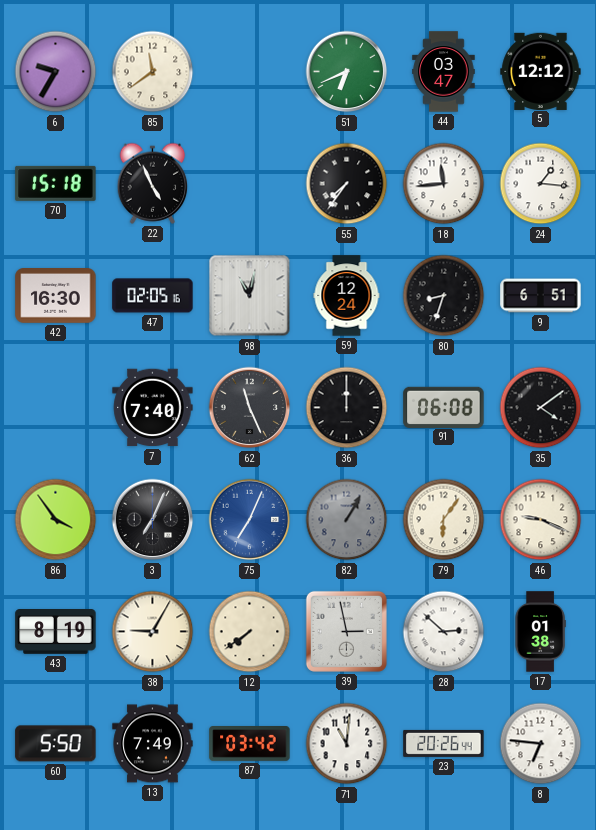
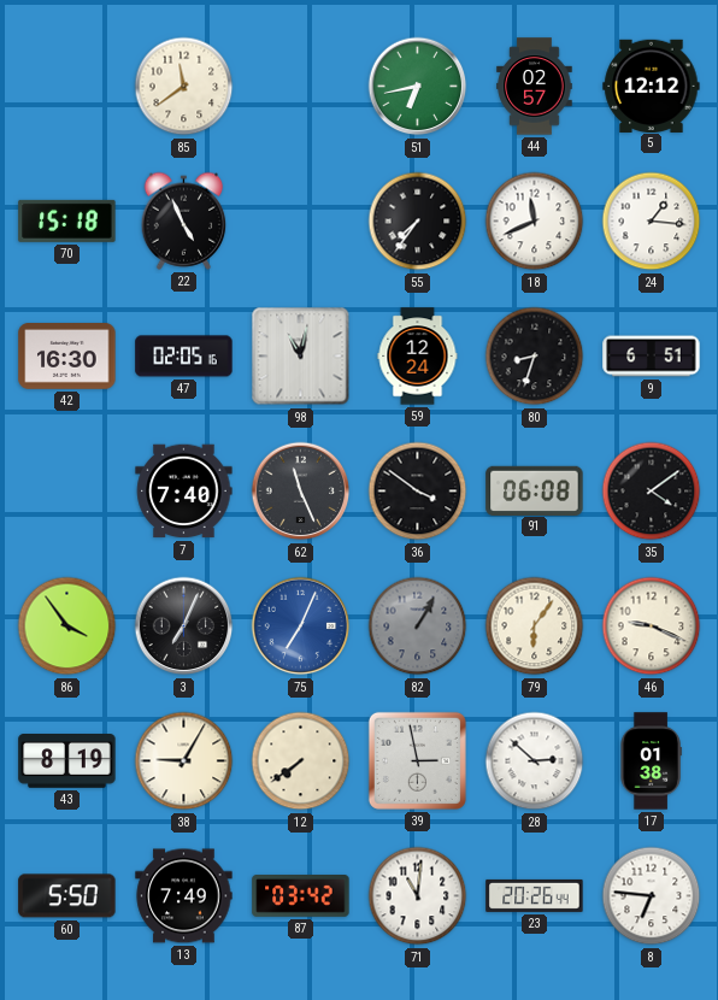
6: 9:35 -> none (56, 72)
51: 6:41 -> 6:43 (418, 87)
44: 03:47 -> 02:57 (535, 87)
18: 11:44 -> 11:41 (535, 222)
36: 12:00 -> 3:51 (418, 492)
